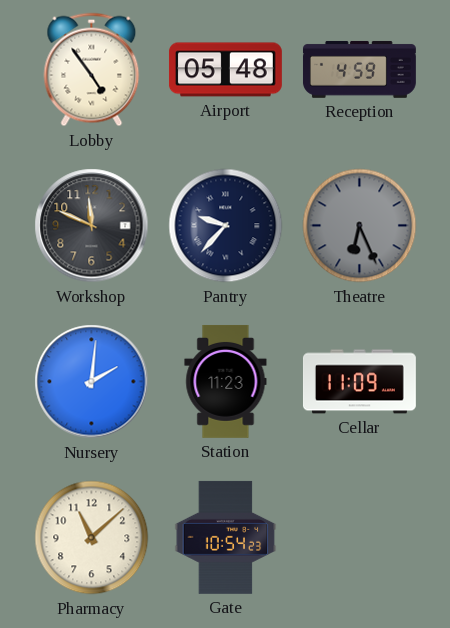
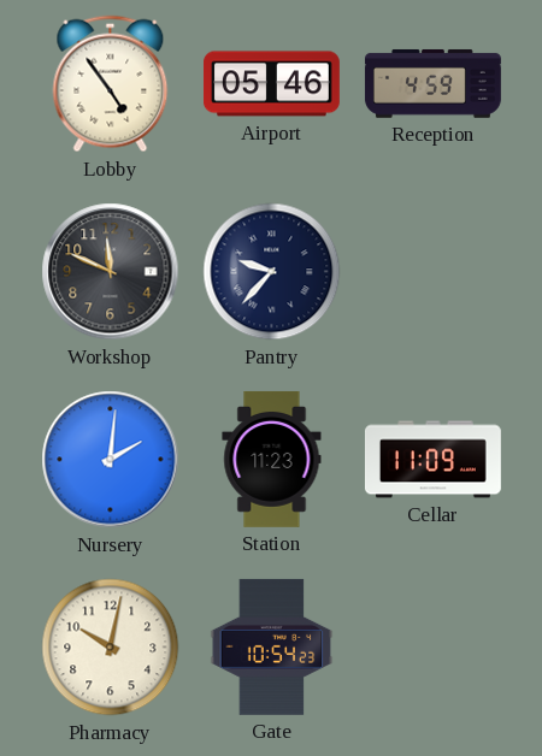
Airport: 05:48 -> 05:46 (271, 84)
Theatre: 6:26 -> none (360, 226)
Pharmacy: 11:08 -> 10:02 (111, 648)
